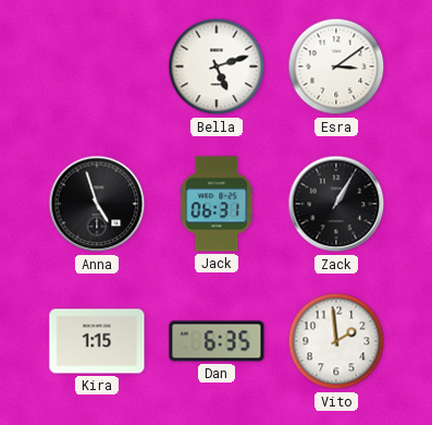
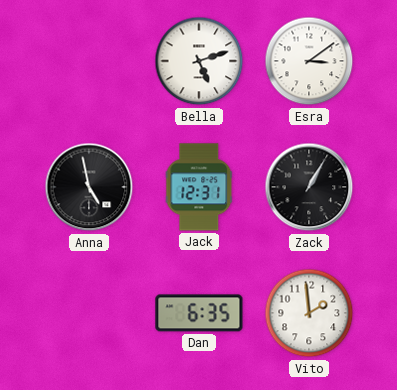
Anna: 4:57 -> 4:58 (89, 187)
Jack: 06:31 -> 12:31 (199, 187)
Kira: 1:15 -> none (97, 341)
